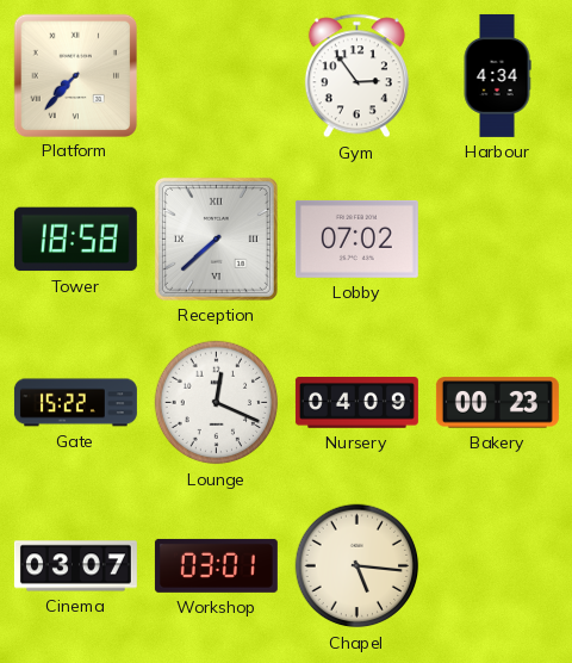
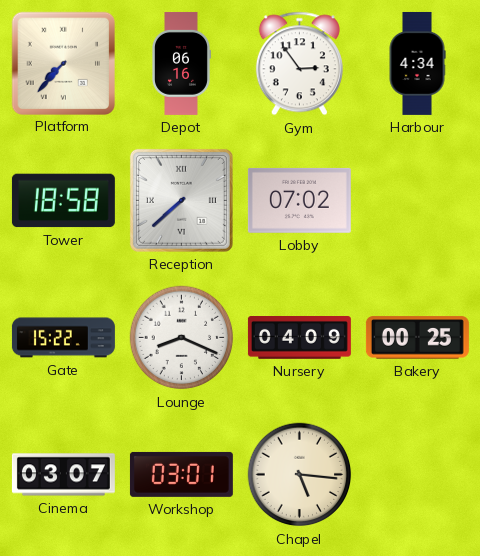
Depot: none -> 06:16 (182, 63)
Lounge: 12:19 -> 8:19 (182, 338)
Bakery: 00:23 -> 00:25 (417, 338)
